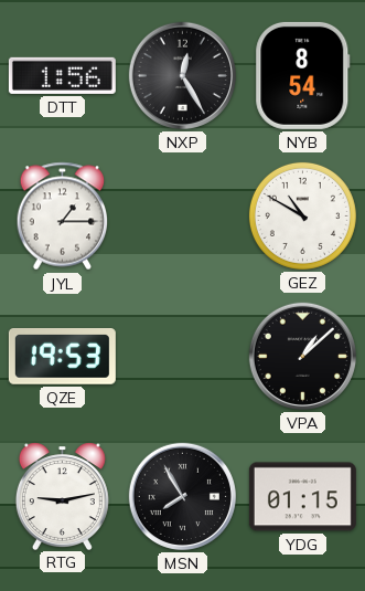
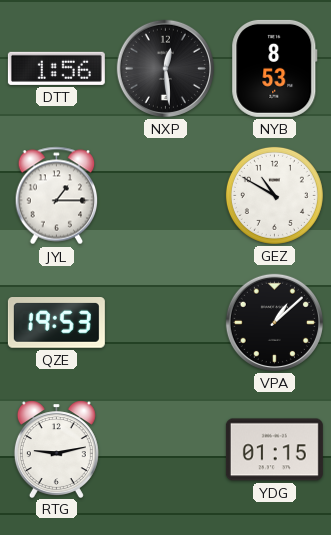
NXP: 12:25 -> 12:29 (165, 68)
NYB: 8:54 -> 8:53 (275, 68)
MSN: 7:55 -> none (182, 496)
